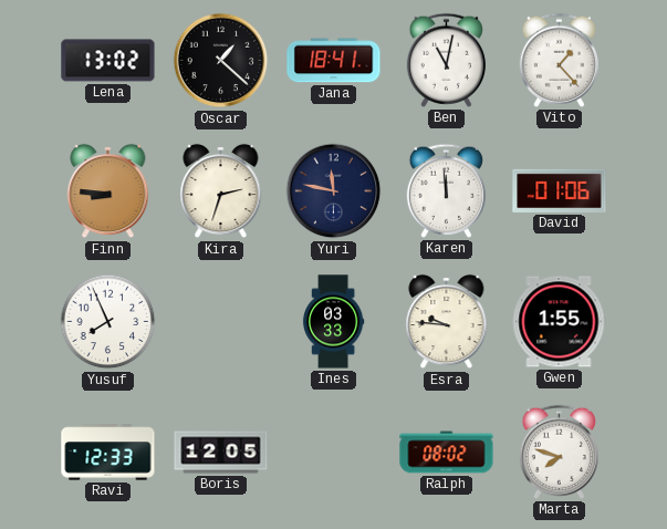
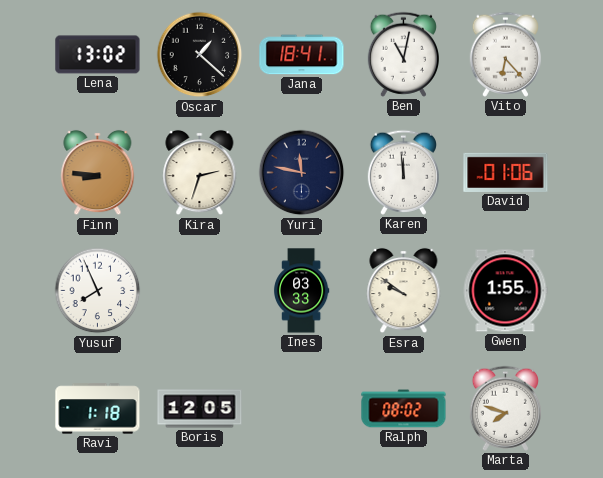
Vito: 1:23 -> 6:23 (505, 54)
Esra: 9:46 -> 9:51 (404, 291)
Ravi: 12:33 -> 1:18 (98, 409)
